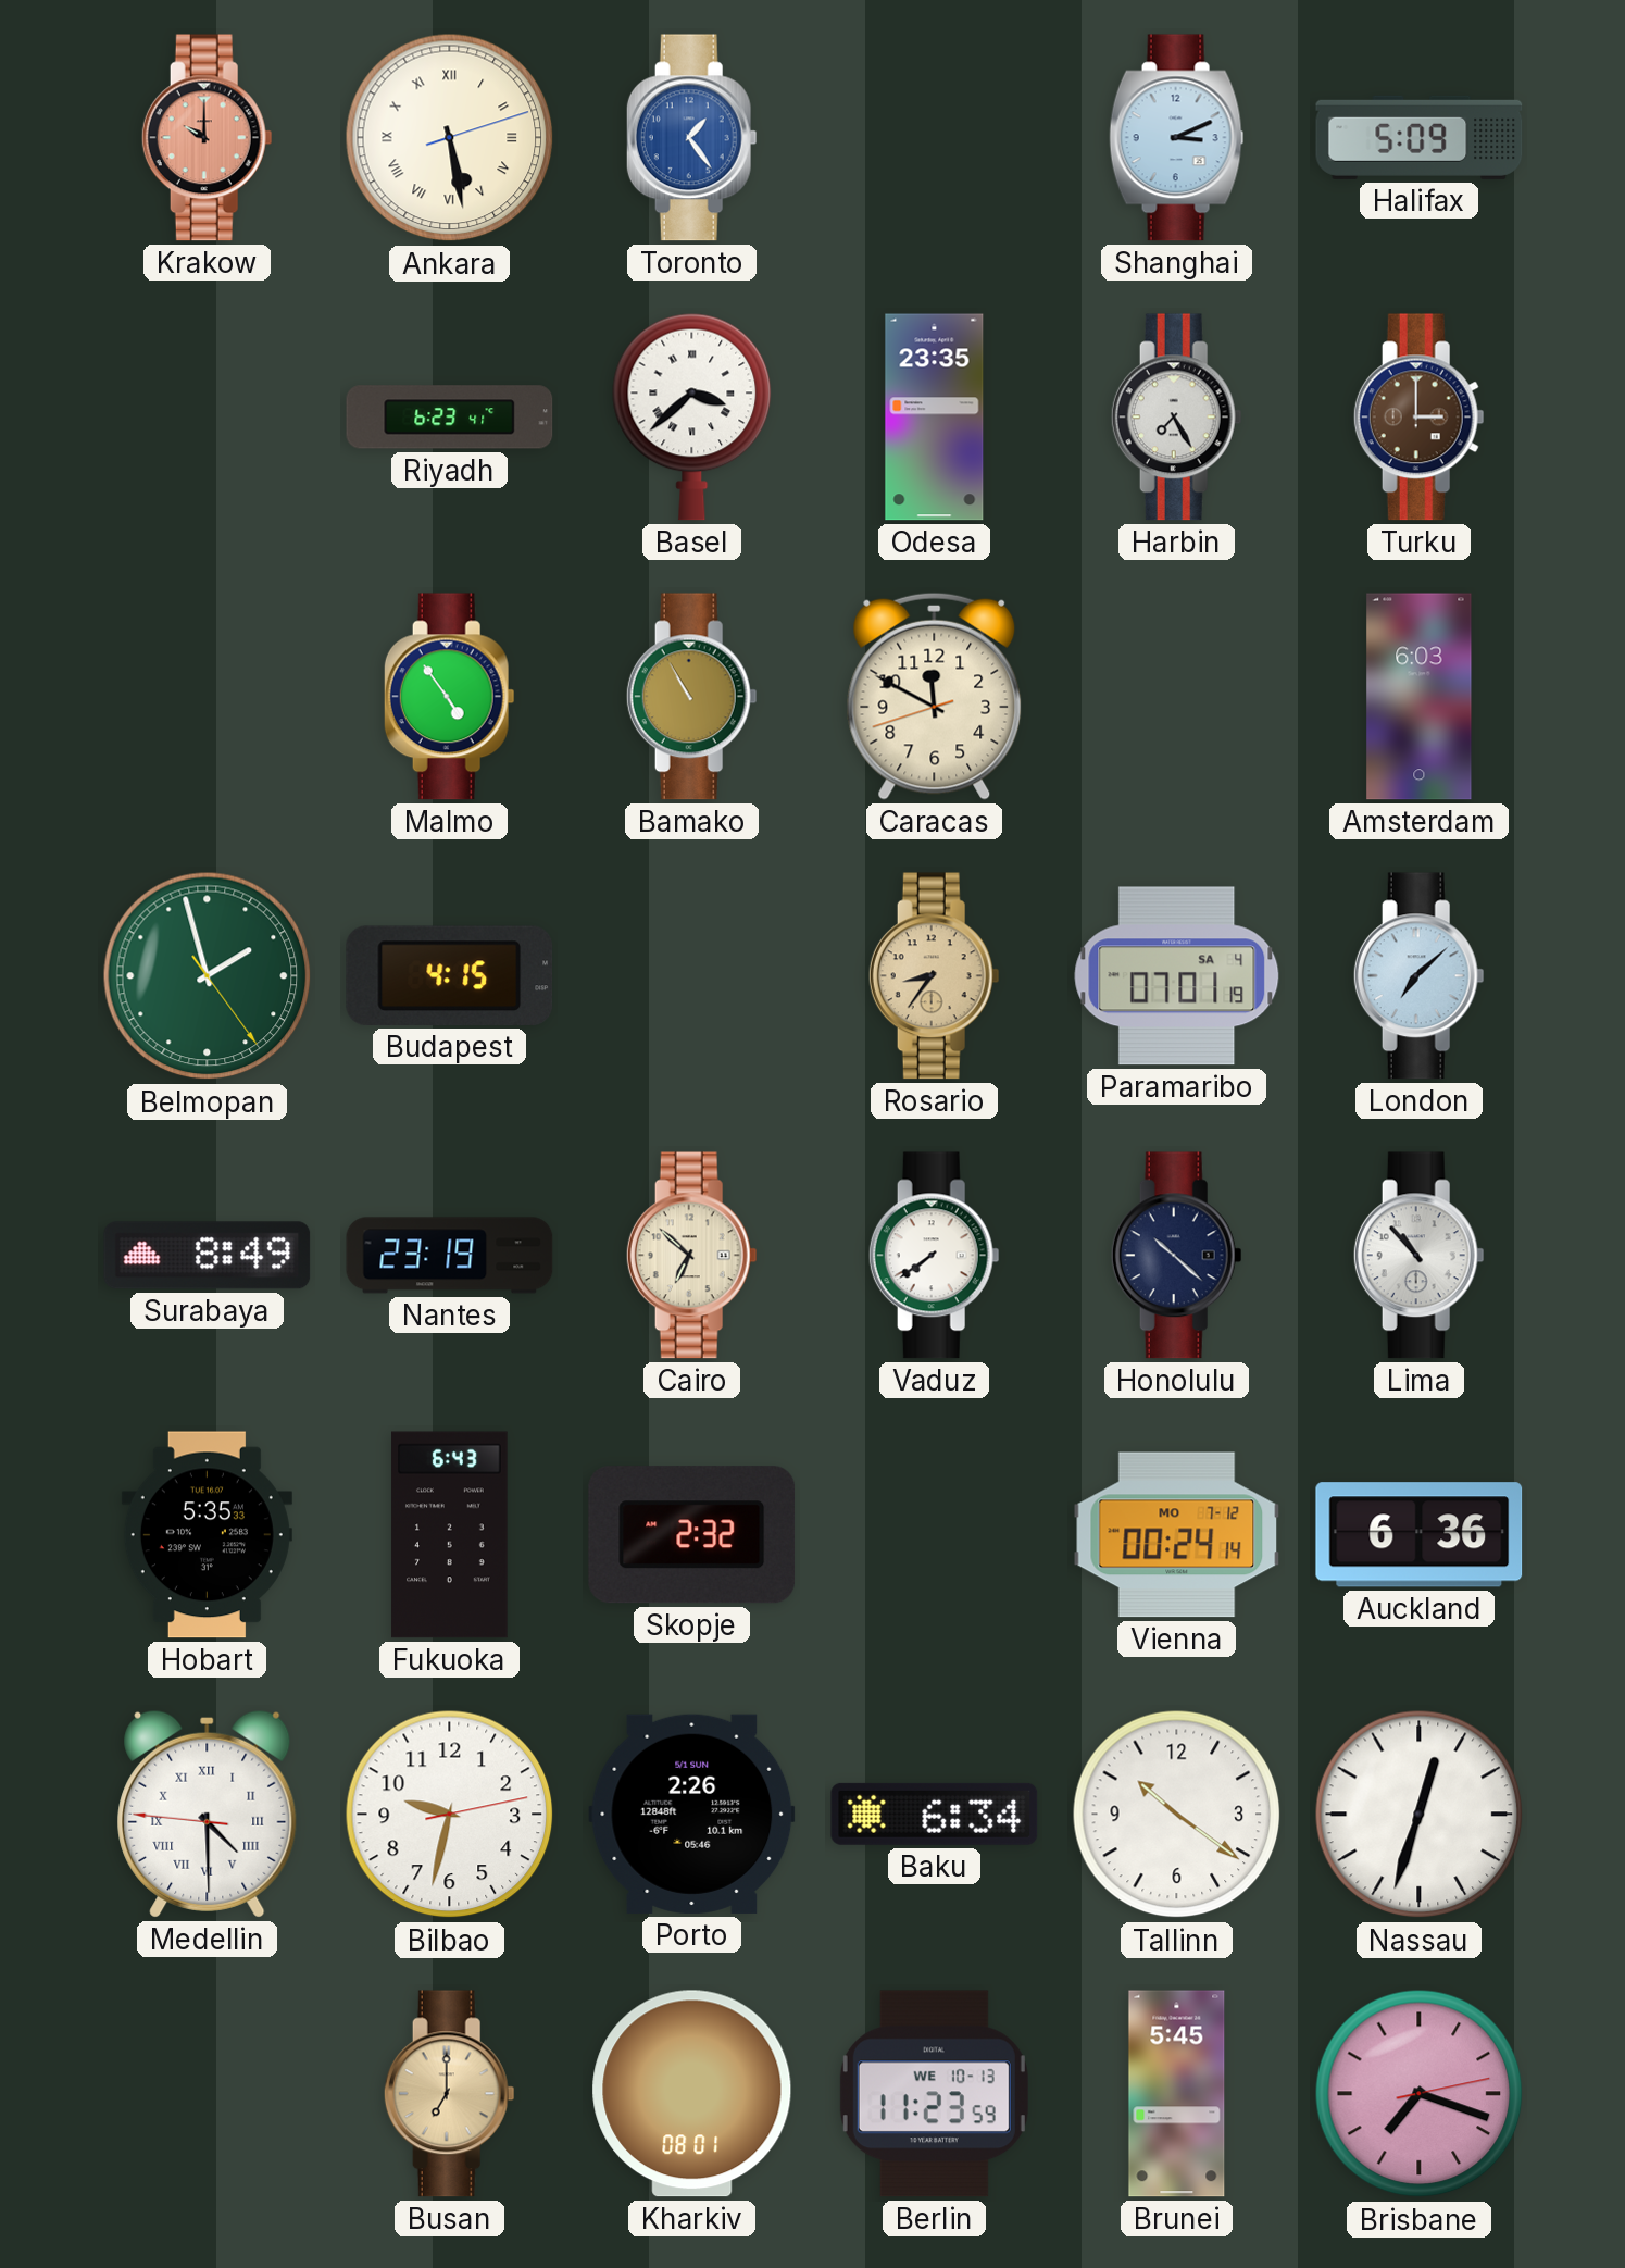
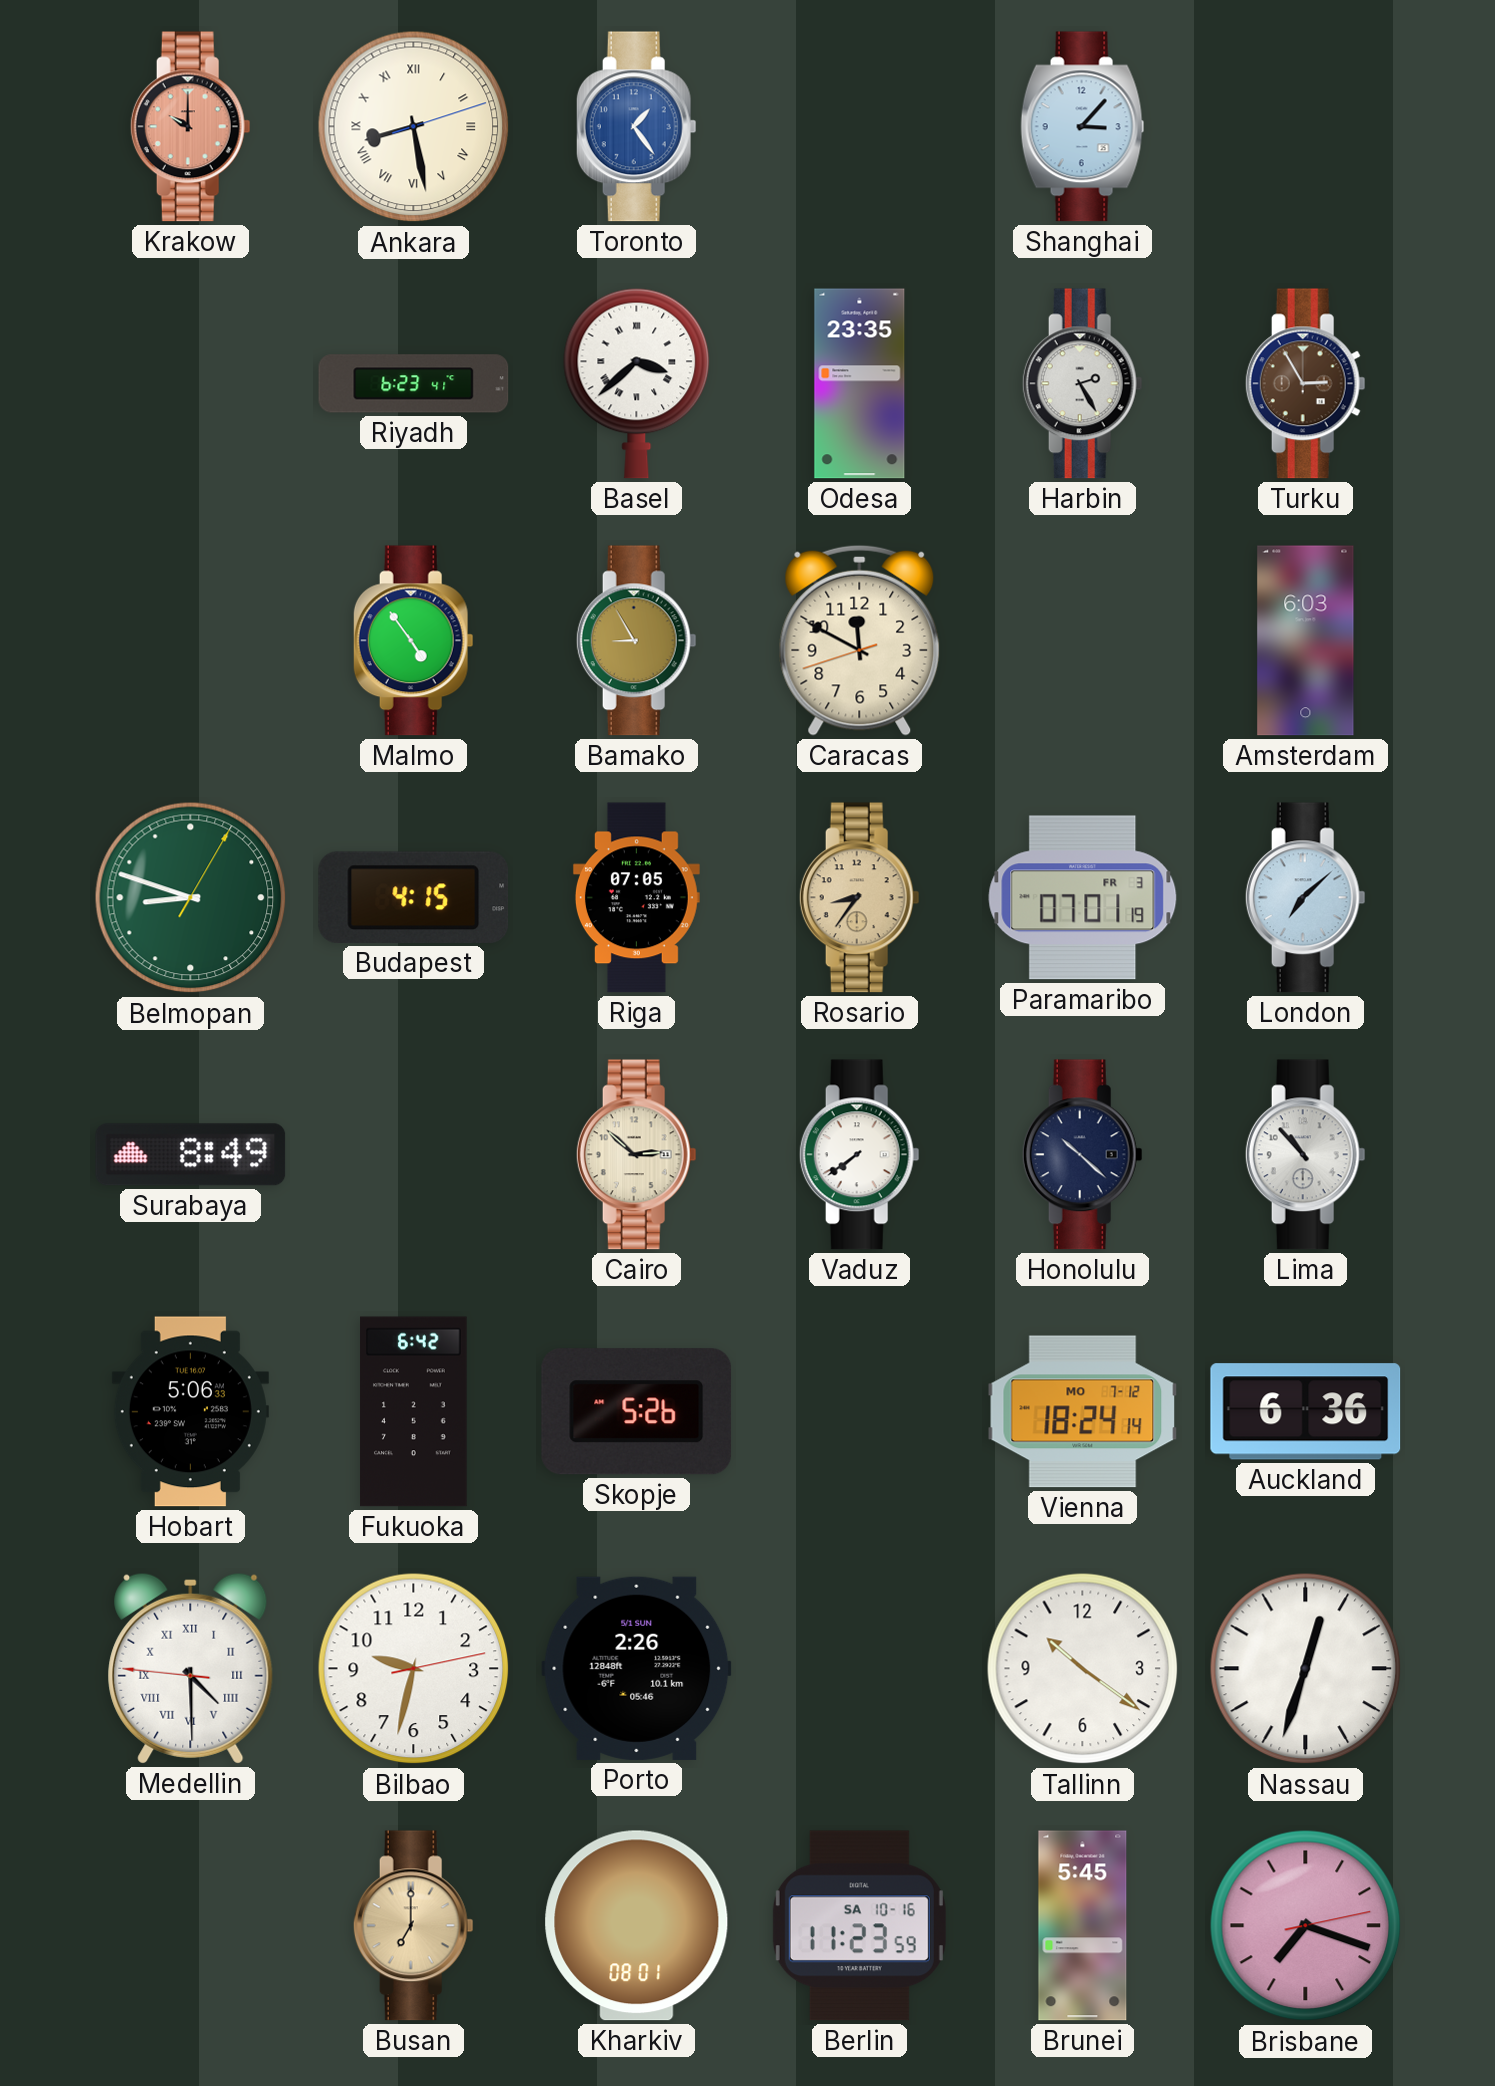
Ankara: 5:28 -> 8:28 (414, 127)
Shanghai: 3:11 -> 3:07 (1083, 127)
Halifax: 5:09 -> none (1420, 137)
Harbin: 7:25 -> 2:25 (1082, 384)
Turku: 3:00 -> 2:55 (1305, 384)
Bamako: 10:55 -> 8:55 (636, 641)
Belmopan: 1:57 -> 8:48 (191, 898)
Riga: none -> 07:05 (636, 898)
Paramaribo date: SA 4 -> FR 3 (1083, 898)
Nantes: 23:19 -> none (450, 1256)
Cairo: 6:52 -> 2:52 (636, 1155)
Hobart: 5:35 -> 5:06 (190, 1412)
Fukuoka: 6:43 -> 6:42 (414, 1412)
Skopje: 2:32 -> 5:26 (637, 1412)
Vienna: 00:24 -> 18:24 (1083, 1412)
Baku: 6:34 -> none (935, 1814)
Berlin date: WE 10-13 -> SA 10-16 (859, 1926)
